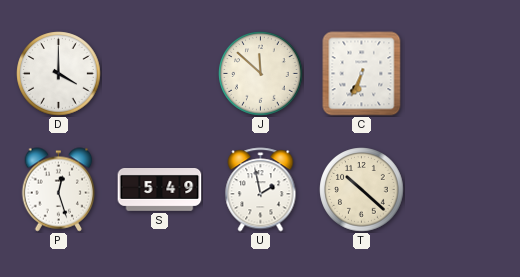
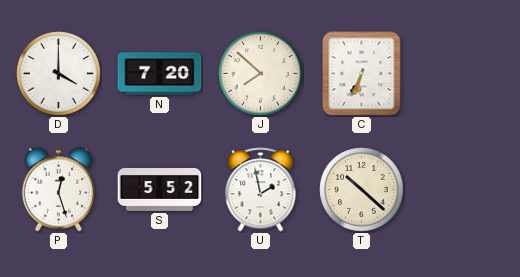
N: none -> 7:20 (160, 74)
J: 11:52 -> 7:52 (261, 74)
S: 5:49 -> 5:52 (160, 190)
